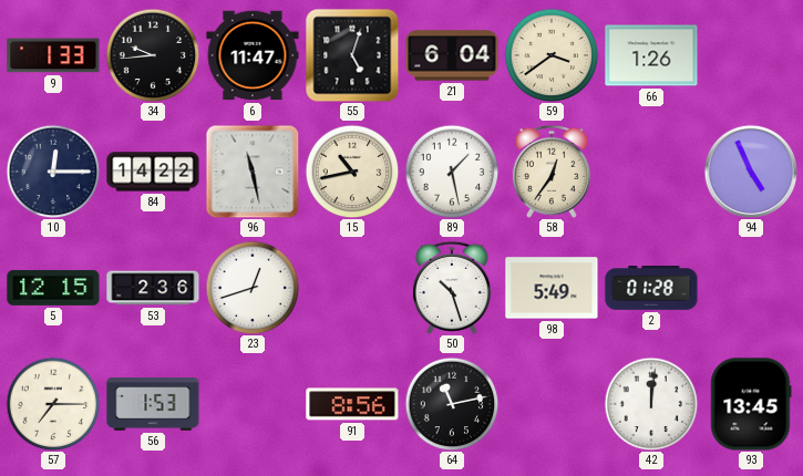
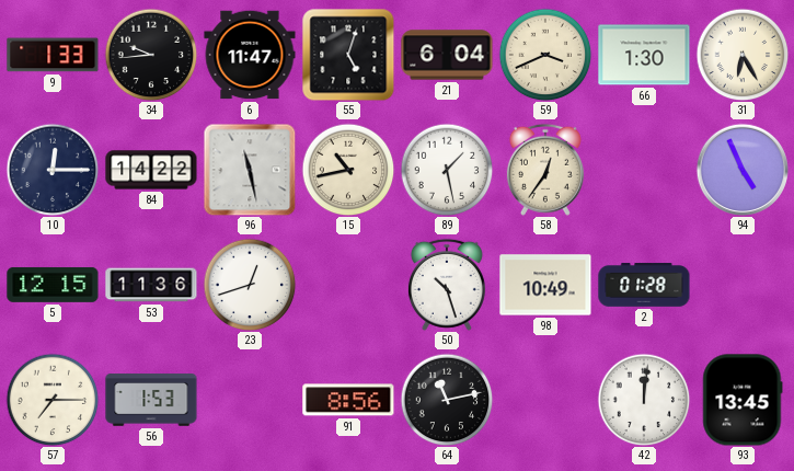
59: 3:39 -> 3:41 (545, 55)
66: 1:26 -> 1:30 (644, 55)
31: none -> 6:25 (743, 55)
53: 2:36 -> 11:36 (151, 285)
98: 5:49 -> 10:49 (545, 285)
